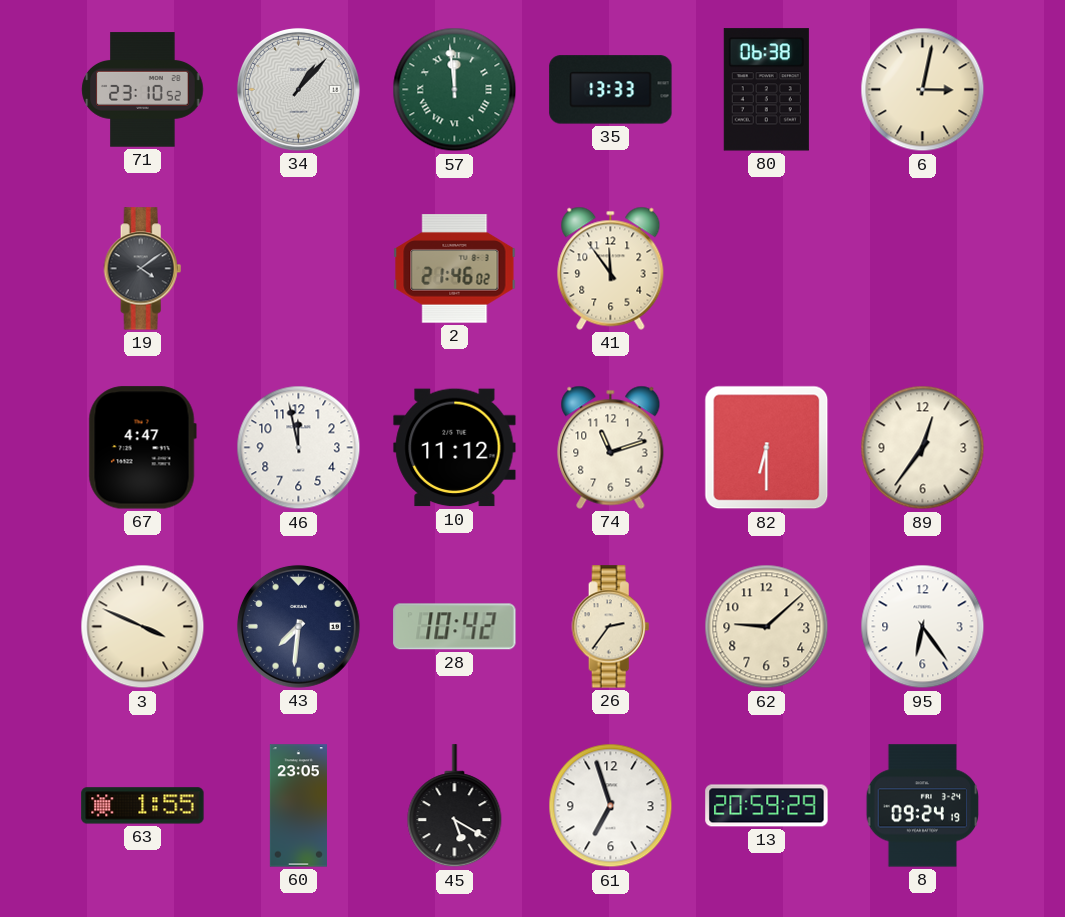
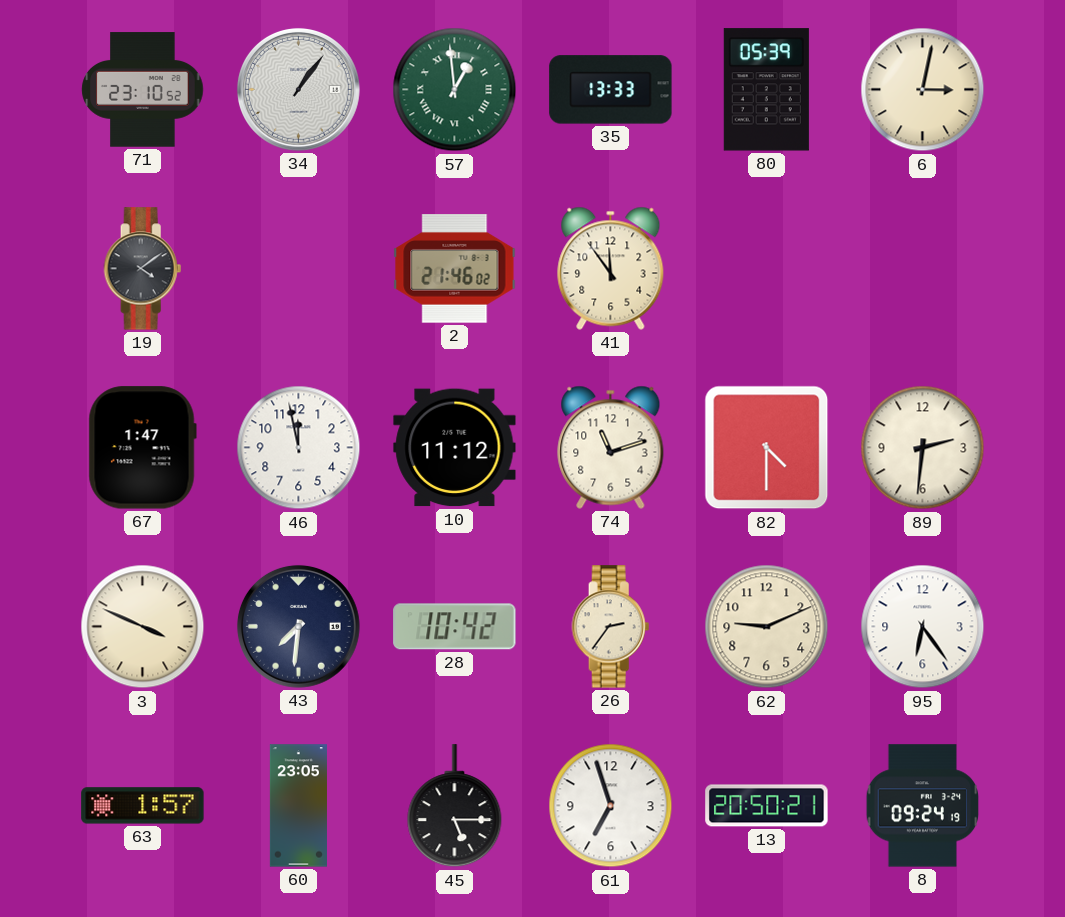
34: 1:07 -> 1:06 (298, 89)
57: 11:59 -> 12:59 (455, 90)
80: 06:38 -> 05:39 (766, 90)
67: 4:47 -> 1:47 (142, 448)
82: 6:30 -> 4:30 (767, 448)
89: 12:36 -> 2:31 (923, 448)
62: 9:08 -> 9:11 (767, 627)
63: 1:55 -> 1:57 (143, 806)
45: 5:20 -> 5:15 (455, 806)
13: 20:59 -> 20:50 (767, 806)
